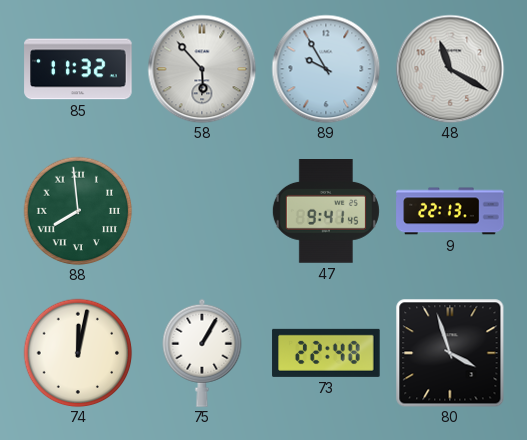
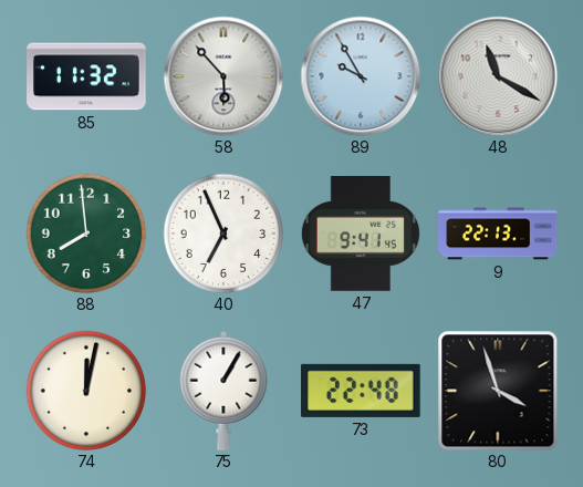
88 numerals: Roman -> Arabic (86, 234)
40: none -> 6:56 (223, 234)
